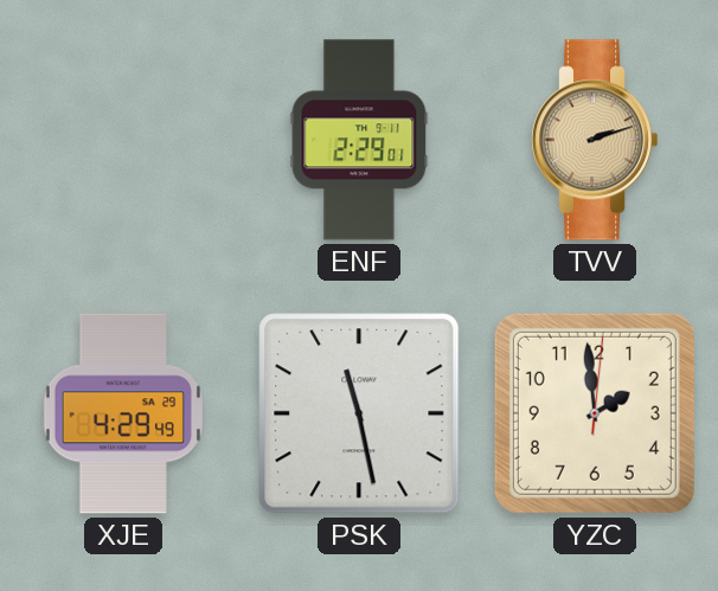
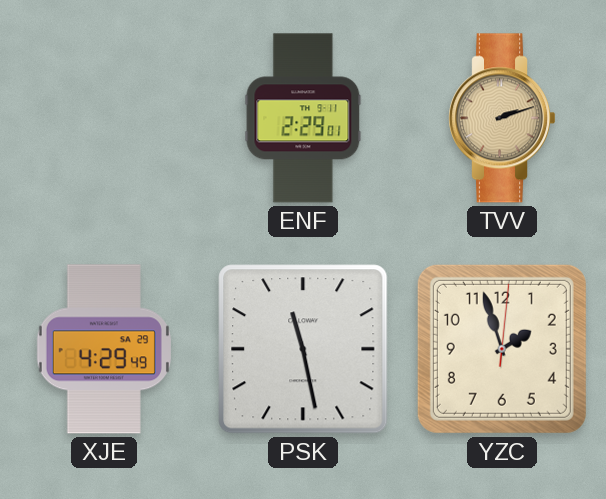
YZC: 1:59 -> 1:57 (502, 349)
